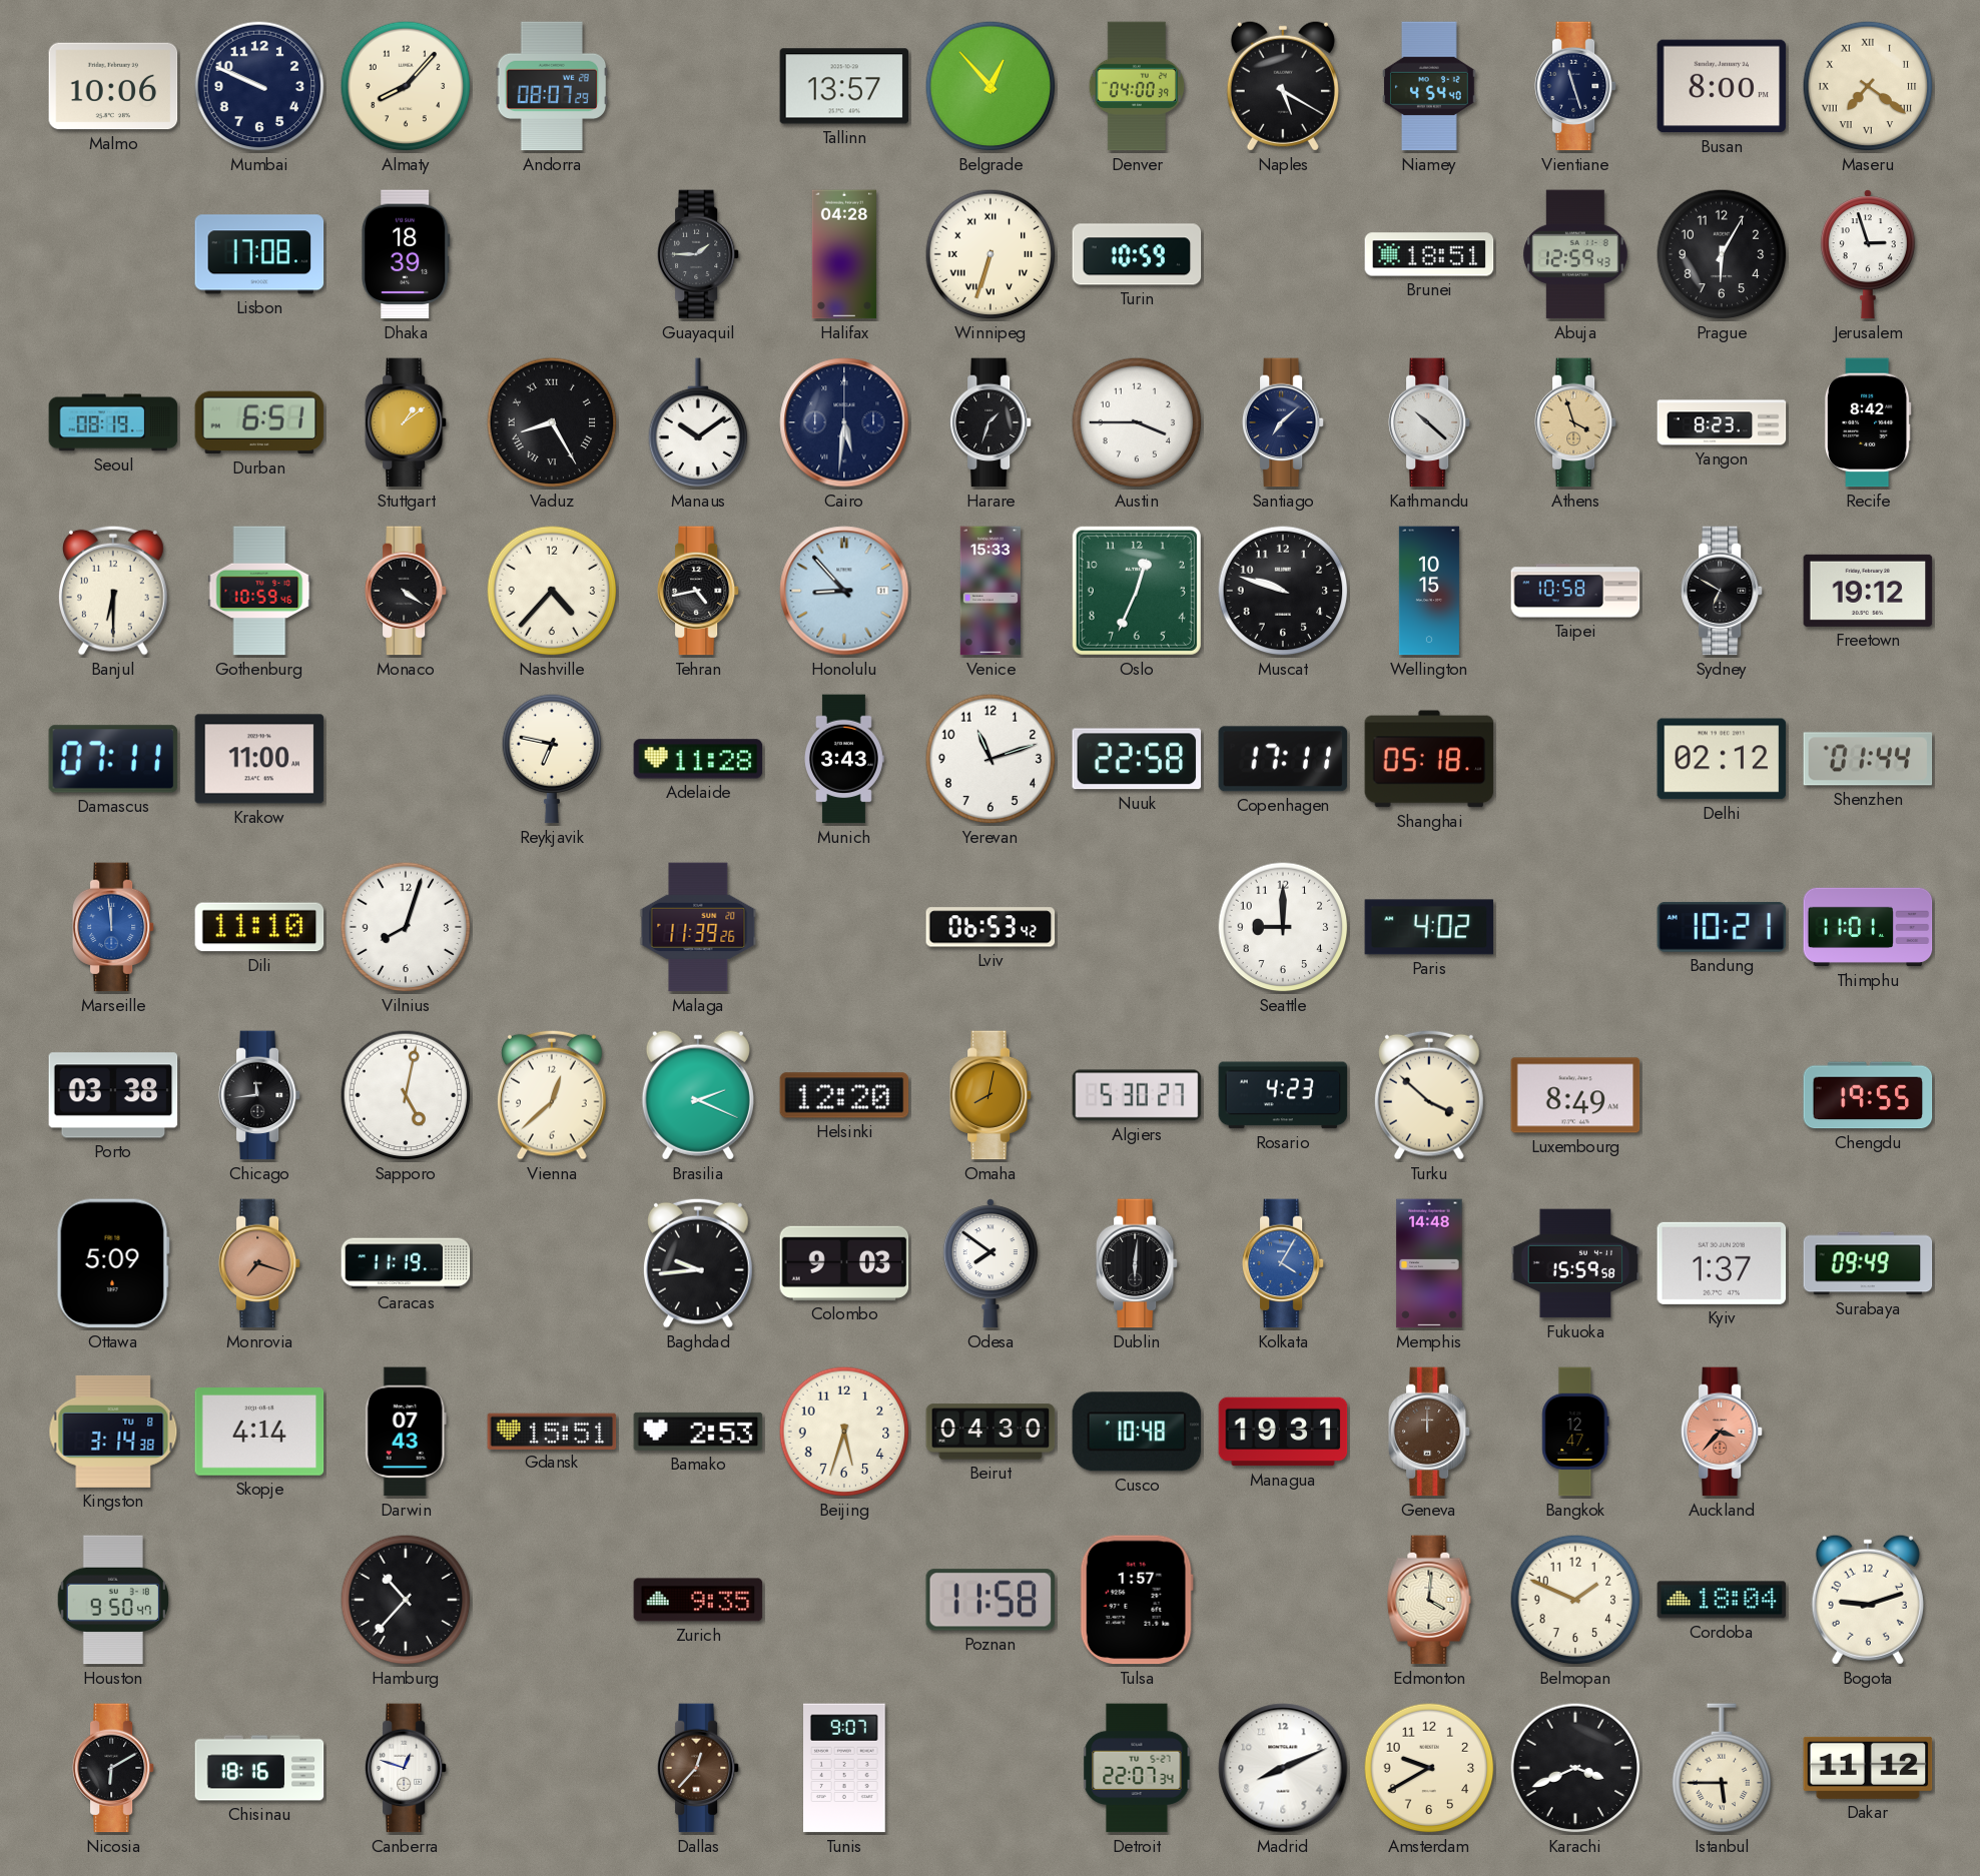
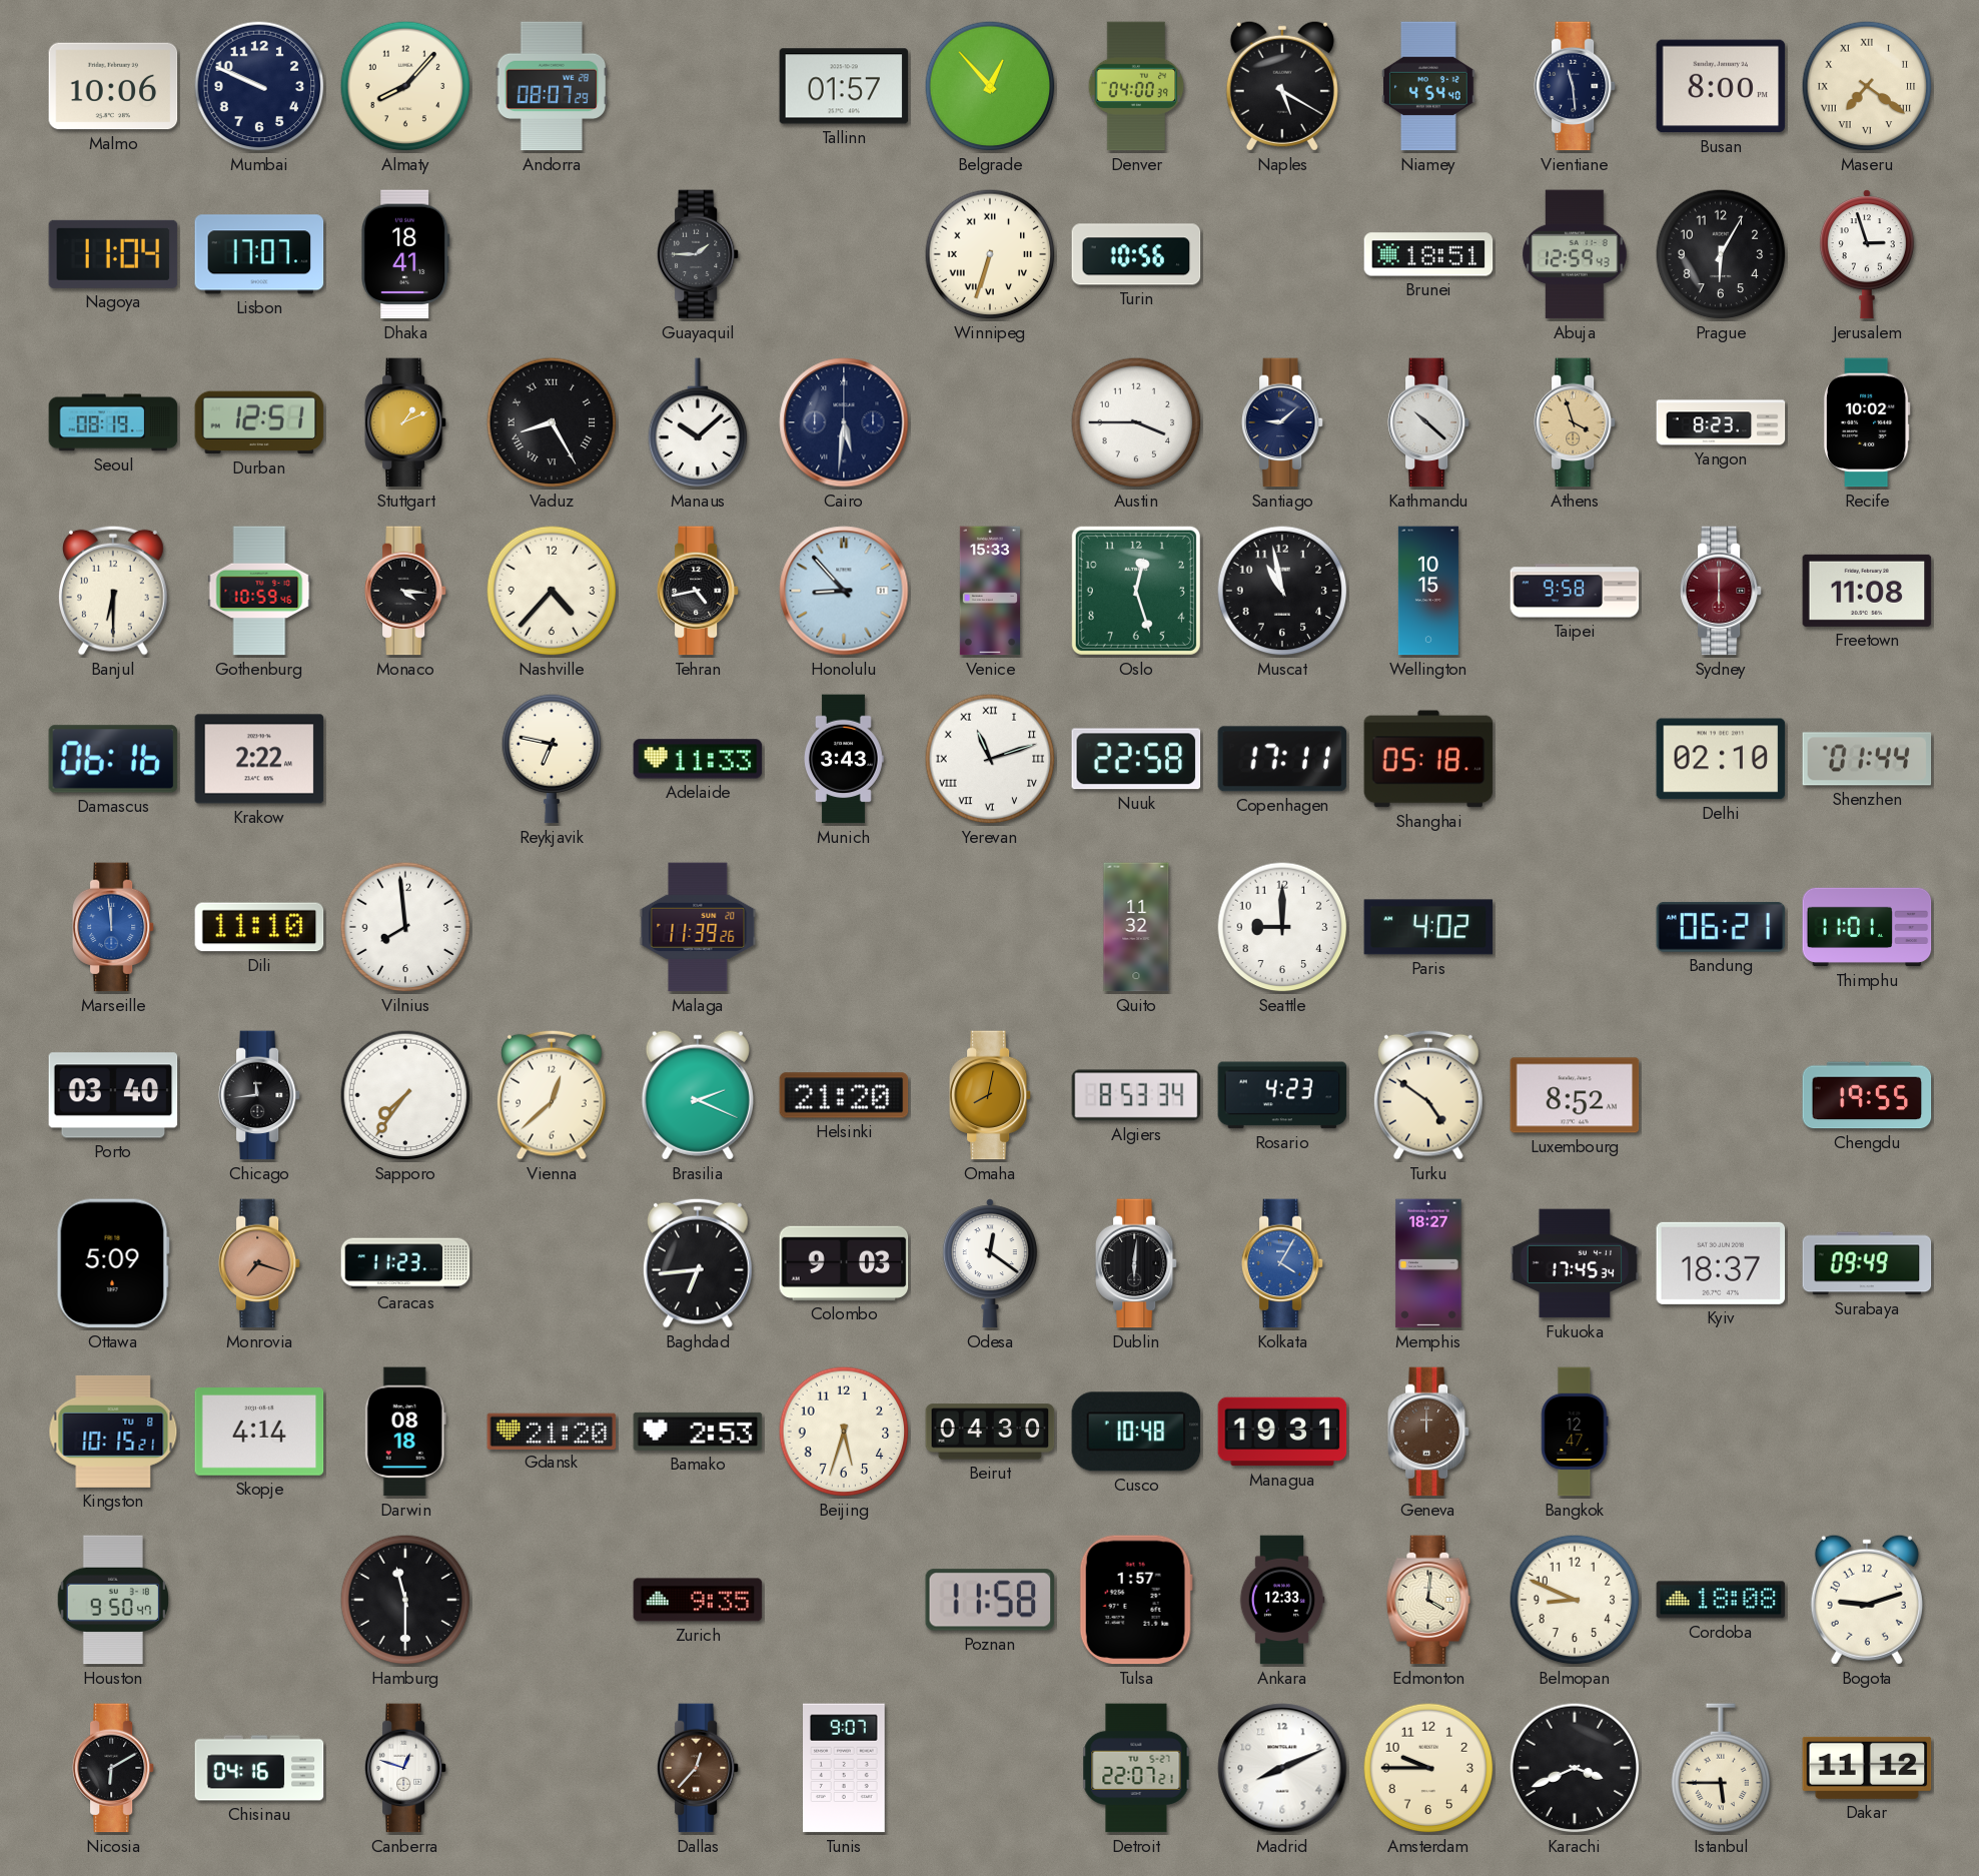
Tallinn: 13:57 -> 01:57 (844, 86)
Vientiane: 11:27 -> 11:29 (1575, 86)
Nagoya: none -> 11:04 (113, 254)
Lisbon: 17:08 -> 17:07 (259, 254)
Dhaka: 18:39 -> 18:41 (406, 254)
Halifax: 04:28 -> none (844, 254)
Turin: 10:59 -> 10:56 (1136, 254)
Durban: 6:51 -> 12:51 (259, 422)
Stuttgart: 1:09 -> 1:11 (405, 422)
Manaus: 10:09 -> 10:08 (698, 423)
Harare: 1:33 -> none (991, 422)
Santiago: 7:08 -> 9:08 (1282, 422)
Recife: 8:42 -> 10:02 (1867, 422)
Monaco: 4:21 -> 4:16 (405, 591)
Oslo: 12:34 -> 12:27 (1136, 591)
Muscat: 9:48 -> 10:58 (1282, 591)
Taipei: 10:58 -> 9:58 (1575, 591)
Sydney: 6:50 -> 6:00 (1721, 591)
Sydney dial: black -> burgundy (1721, 591)
Freetown: 19:12 -> 11:08 (1867, 591)
Damascus: 07:11 -> 06:16 (113, 759)
Krakow: 11:00 -> 2:22 (259, 759)
Adelaide: 11:28 -> 11:33 (698, 759)
Yerevan numerals: Arabic -> Roman (990, 759)
Delhi: 02:12 -> 02:10 (1721, 759)
Vilnius: 8:03 -> 7:59 (405, 927)
Lviv: 06:53 -> none (991, 927)
Quito: none -> 11:32 (1136, 927)
Bandung: 10:21 -> 06:21 (1721, 927)
Porto: 03:38 -> 03:40 (113, 1095)
Sapporo: 5:02 -> 7:36 (405, 1095)
Helsinki: 12:20 -> 21:20 (844, 1095)
Algiers: 5:30 -> 8:53 (1136, 1095)
Turku: 3:52 -> 4:51 (1428, 1095)
Luxembourg: 8:49 -> 8:52 (1575, 1095)
Caracas: 11:19 -> 11:23 (405, 1263)
Baghdad: 9:44 -> 6:44 (698, 1263)
Odesa: 7:51 -> 12:21 (990, 1263)
Memphis: 14:48 -> 18:27 (1428, 1263)
Fukuoka: 15:59 -> 17:45 (1575, 1263)
Kyiv: 1:37 -> 18:37 (1721, 1263)
Kingston: 3:14 -> 10:15 (113, 1432)
Darwin: 07:43 -> 08:18 (405, 1432)
Gdansk: 15:51 -> 21:20 (552, 1431)
Auckland: 3:37 -> none (1722, 1432)
Hamburg: 10:37 -> 11:30 (405, 1600)
Ankara: none -> 12:33 (1282, 1600)
Belmopan: 1:49 -> 8:49 (1575, 1600)
Cordoba: 18:04 -> 18:08 (1721, 1600)
Chisinau: 18:16 -> 04:16 (259, 1768)
Detroit: 22:07:34 -> 22:07:21 (1136, 1768)
Amsterdam: 9:40 -> 9:45 (1428, 1768)
